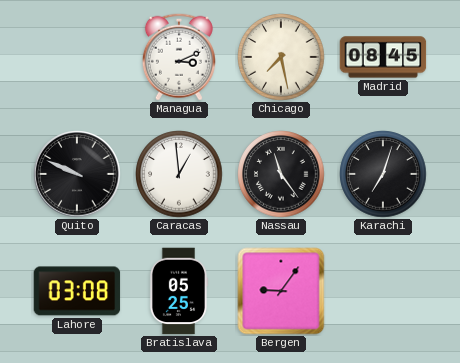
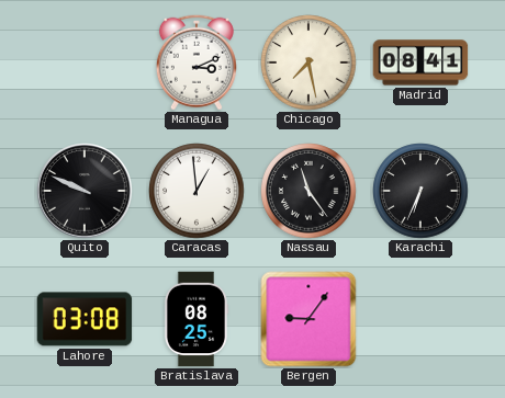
Madrid: 08:45 -> 08:41 (420, 62)
Karachi: 7:03 -> 6:34 (420, 191)
Bratislava: 05:25 -> 08:25 (197, 319)
